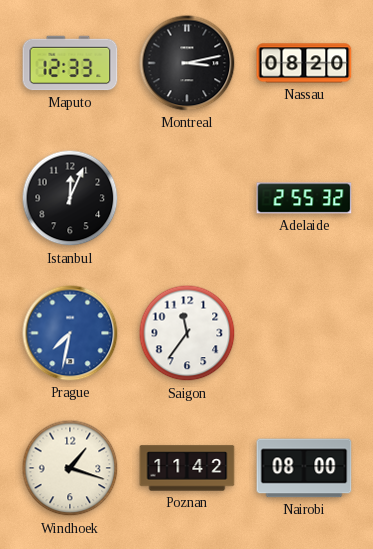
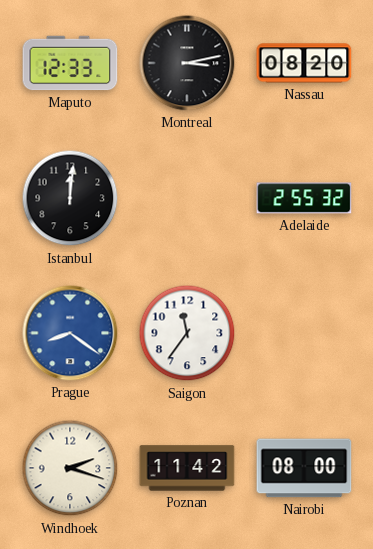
Istanbul: 12:04 -> 12:01 (70, 198)
Prague: 7:32 -> 8:21 (70, 333)
Windhoek: 1:18 -> 2:18 (70, 468)
